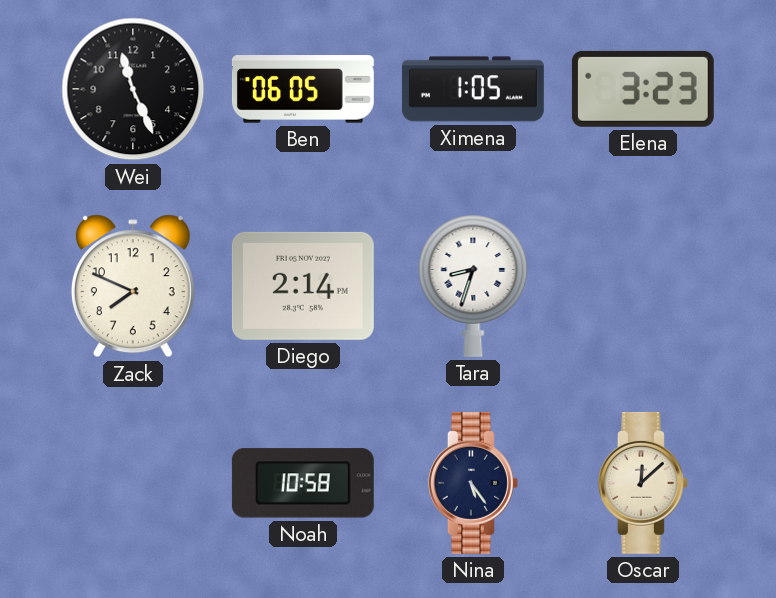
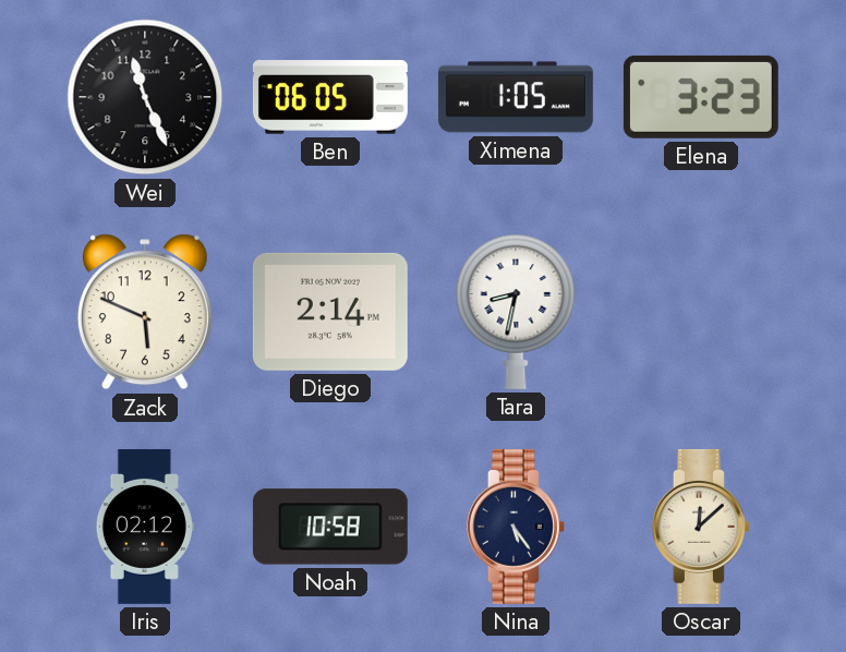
Zack: 7:49 -> 5:49 (145, 312)
Tara: 8:33 -> 8:32 (516, 312)
Iris: none -> 02:12 (145, 527)
